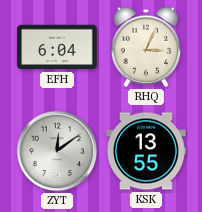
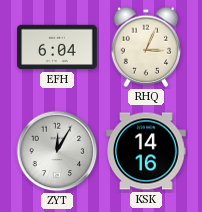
ZYT: 12:09 -> 12:05 (57, 151)
KSK: 13:55 -> 14:16 (146, 151)
